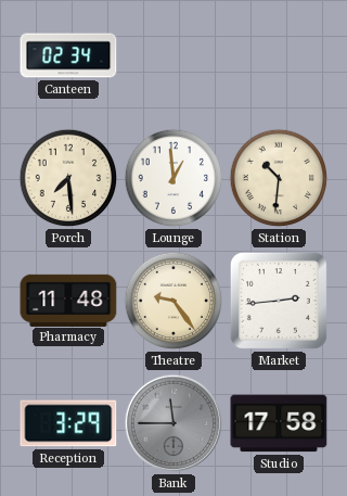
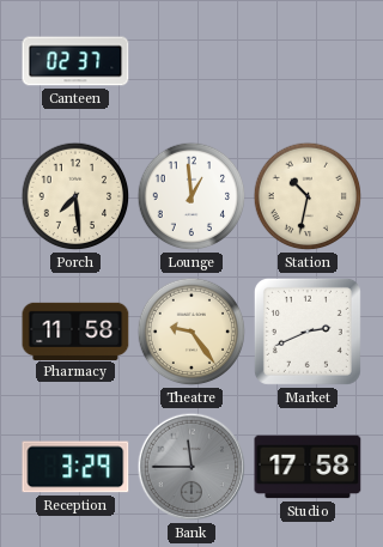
Canteen: 02:34 -> 02:37 (75, 61)
Station: 10:31 -> 10:32 (308, 196)
Pharmacy: 11:48 -> 11:58 (75, 330)
Market: 2:44 -> 2:41 (308, 332)
